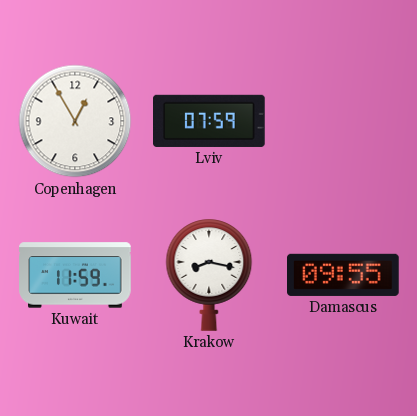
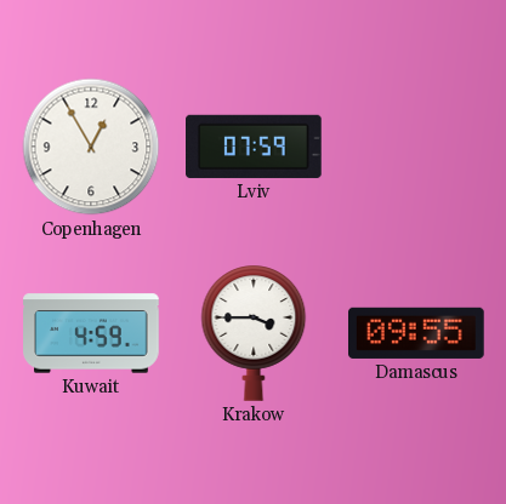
Kuwait: 11:59 -> 4:59 (91, 333)
Krakow: 8:17 -> 3:45 (254, 333)
